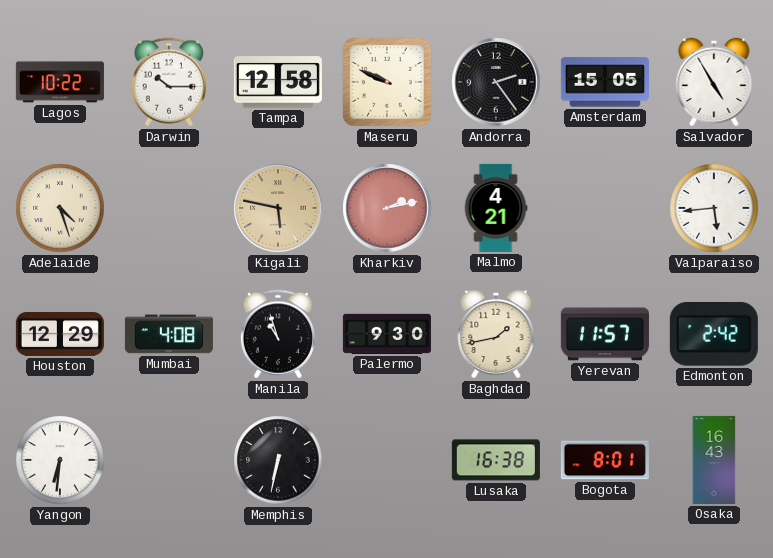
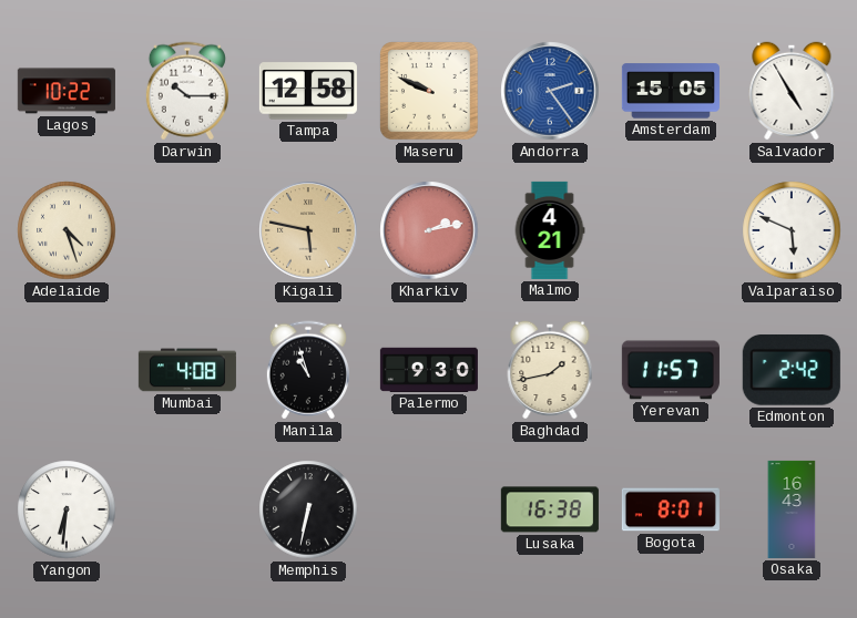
Andorra dial: black -> blue (550, 91)
Valparaiso: 5:44 -> 5:49 (792, 230)
Houston: 12:29 -> none (60, 334)
